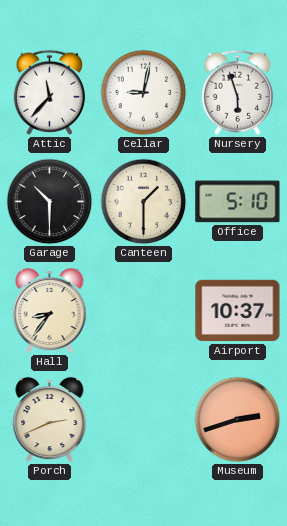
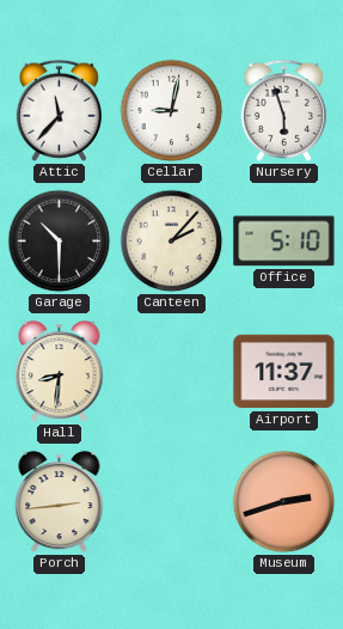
Canteen: 1:30 -> 2:07 (172, 242)
Hall: 8:36 -> 8:31 (60, 372)
Airport: 10:37 -> 11:37 (284, 372)
Porch: 2:41 -> 2:44 (60, 502)
